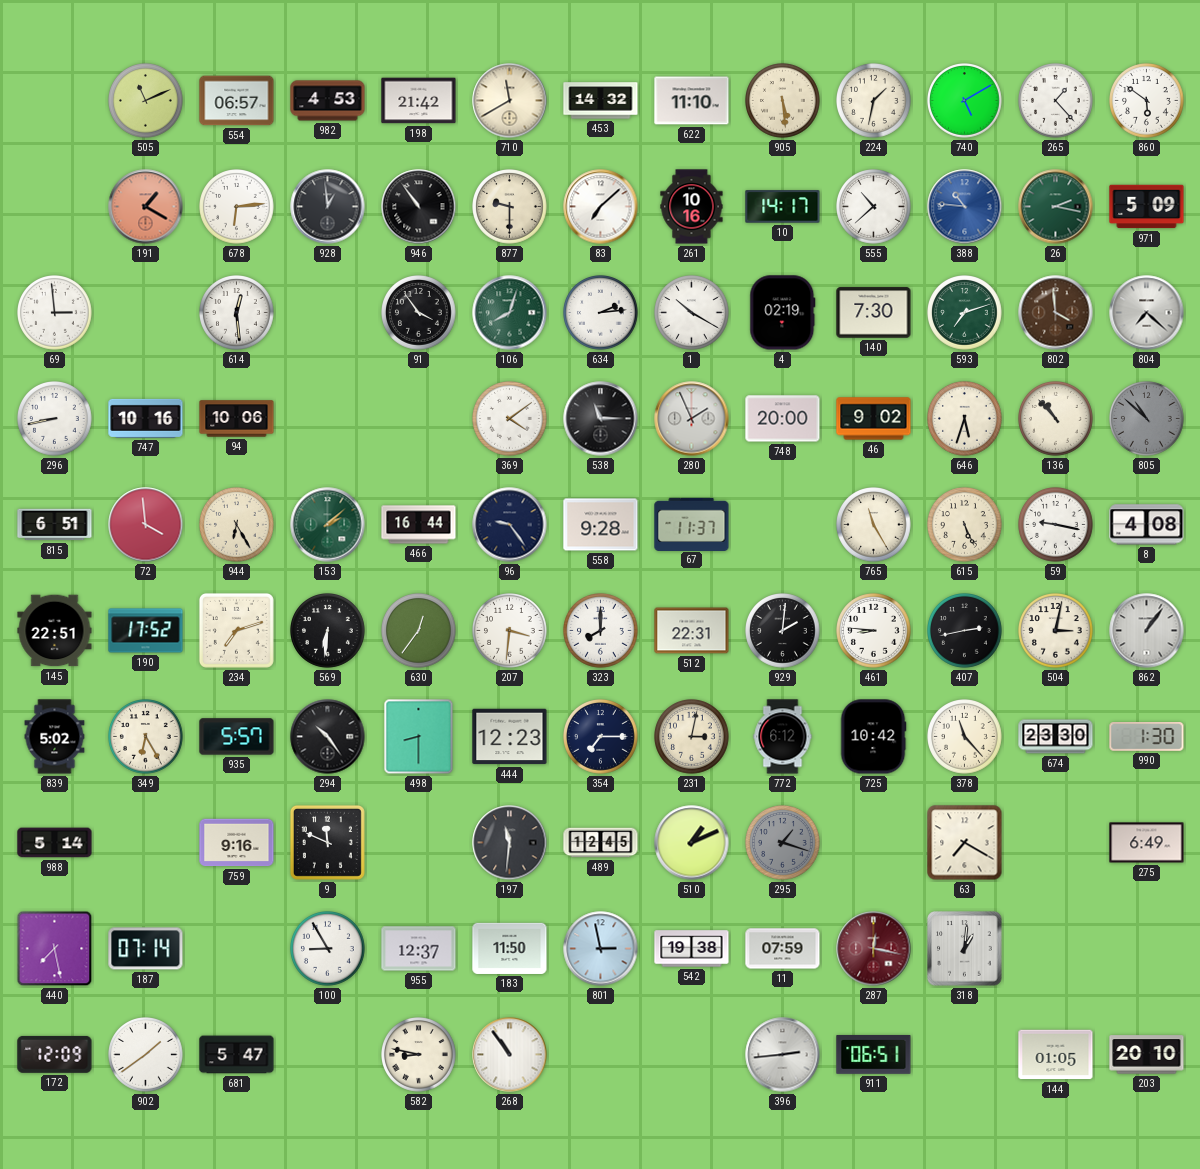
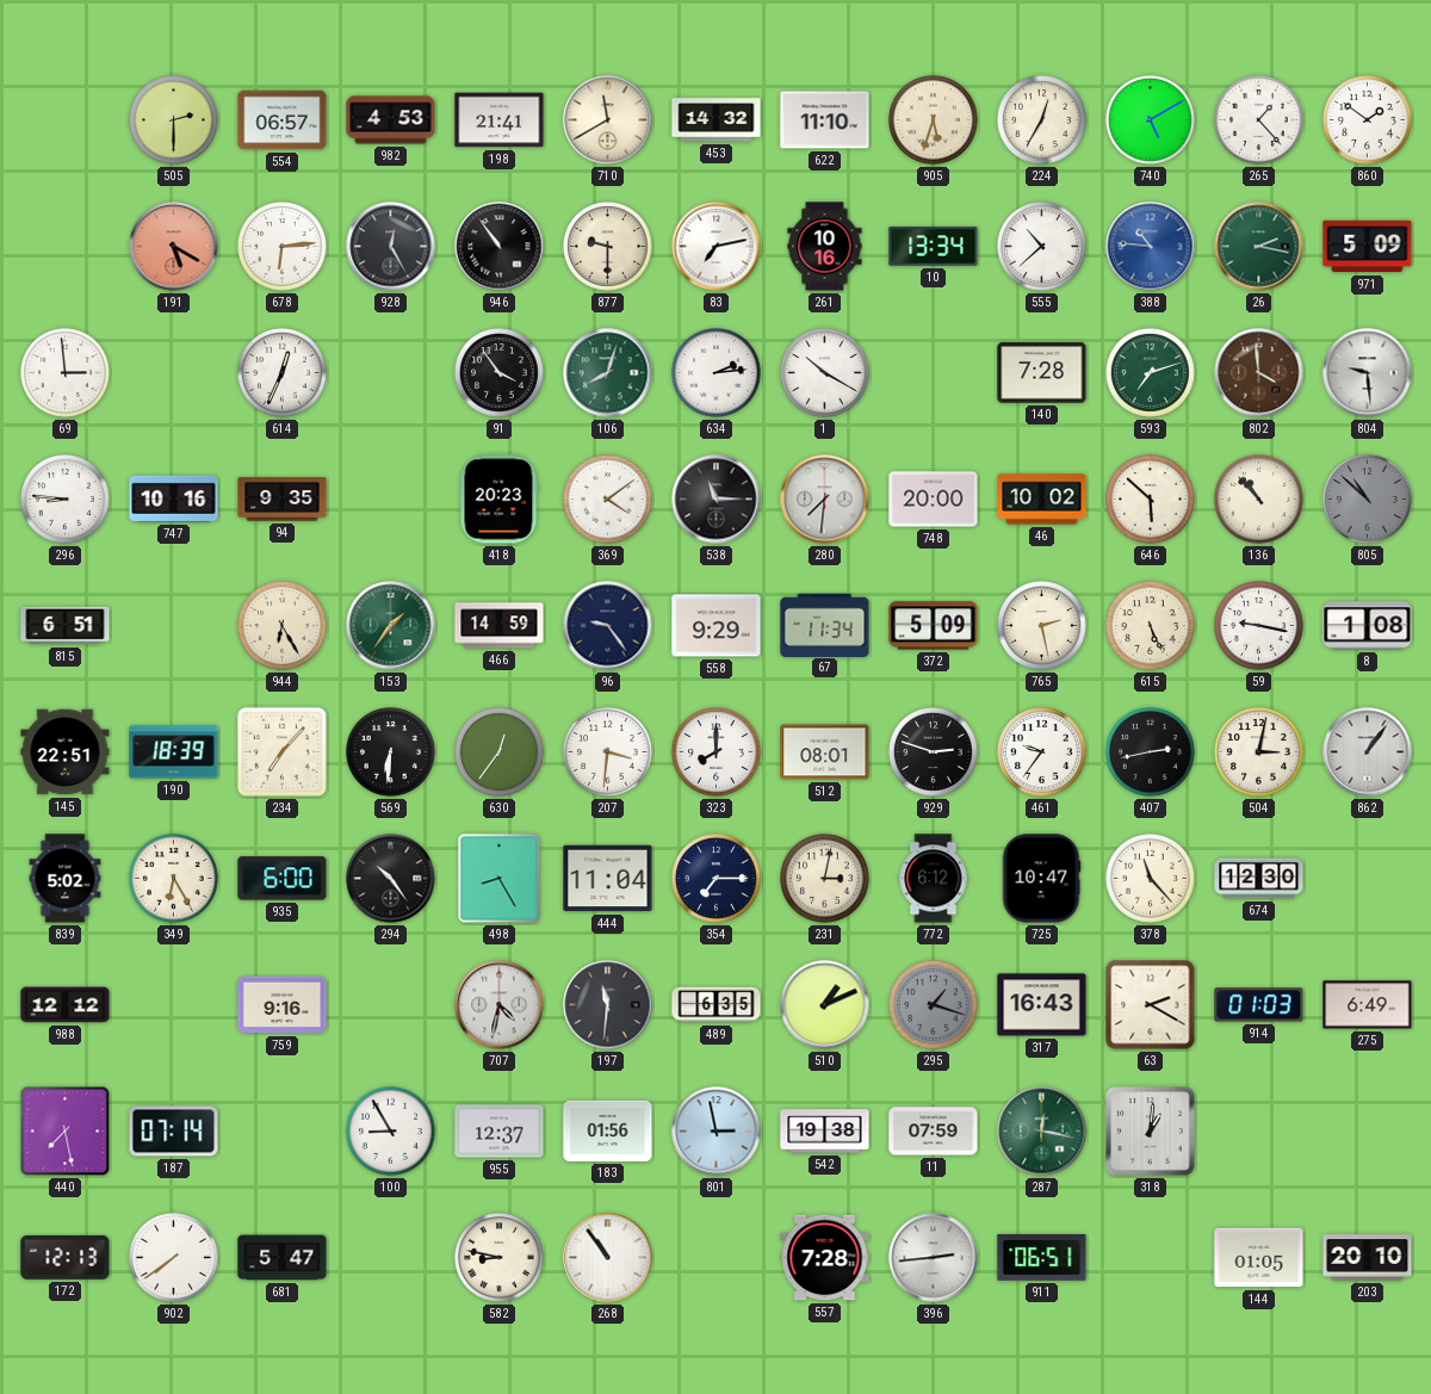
505: 11:11 -> 2:30 (174, 120)
198: 21:42 -> 21:41 (500, 120)
905: 5:29 -> 5:33 (934, 120)
224: 1:32 -> 12:35 (1042, 120)
860: 5:51 -> 1:51 (1368, 120)
191: 1:20 -> 5:20 (174, 247)
928: 12:59 -> 12:25 (391, 247)
83: 7:08 -> 7:13 (717, 247)
10: 14:17 -> 13:34 (934, 247)
614: 12:29 -> 12:34 (283, 373)
4: 02:19 -> none (783, 313)
140: 7:30 -> 7:28 (1042, 373)
804: 7:22 -> 9:29 (1368, 373)
296: 8:43 -> 8:46 (66, 500)
94: 10:06 -> 9:35 (283, 500)
418: none -> 20:23 (500, 500)
280: 1:56 -> 7:31 (825, 500)
46: 9:02 -> 10:02 (1042, 500)
646: 5:33 -> 5:52 (1151, 500)
72: 3:59 -> none (146, 525)
153: 2:08 -> 1:36 (391, 626)
466: 16:44 -> 14:59 (500, 626)
558: 9:28 -> 9:29 (717, 626)
67: 11:37 -> 11:34 (825, 625)
372: none -> 5:09 (934, 626)
765: 11:25 -> 2:28 (1042, 626)
8: 4:08 -> 1:08 (1368, 626)
190: 17:52 -> 18:39 (174, 752)
234: 7:12 -> 7:07 (281, 751)
512: 22:31 -> 08:01 (825, 752)
929: 2:01 -> 2:48 (934, 752)
461: 8:46 -> 9:36 (1042, 752)
935: 5:57 -> 6:00 (283, 879)
498: 8:30 -> 8:25 (500, 879)
444: 12:23 -> 11:04 (608, 879)
725: 10:42 -> 10:47 (1041, 879)
674: 23:30 -> 12:30 (1259, 879)
990: 1:30 -> none (1147, 737)
988: 5:14 -> 12:12 (66, 1005)
9: 11:49 -> none (327, 842)
707: none -> 4:32 (500, 1005)
489: 12:45 -> 6:35 (717, 1005)
317: none -> 16:43 (1042, 1005)
63: 7:20 -> 2:20 (1151, 1005)
914: none -> 01:03 (1259, 1005)
183: 11:50 -> 01:56 (608, 1130)
287 dial: burgundy -> green (1042, 1132)
172: 12:09 -> 12:13 (66, 1257)
902: 1:39 -> 7:39 (174, 1258)
557: none -> 7:28 (825, 1258)
